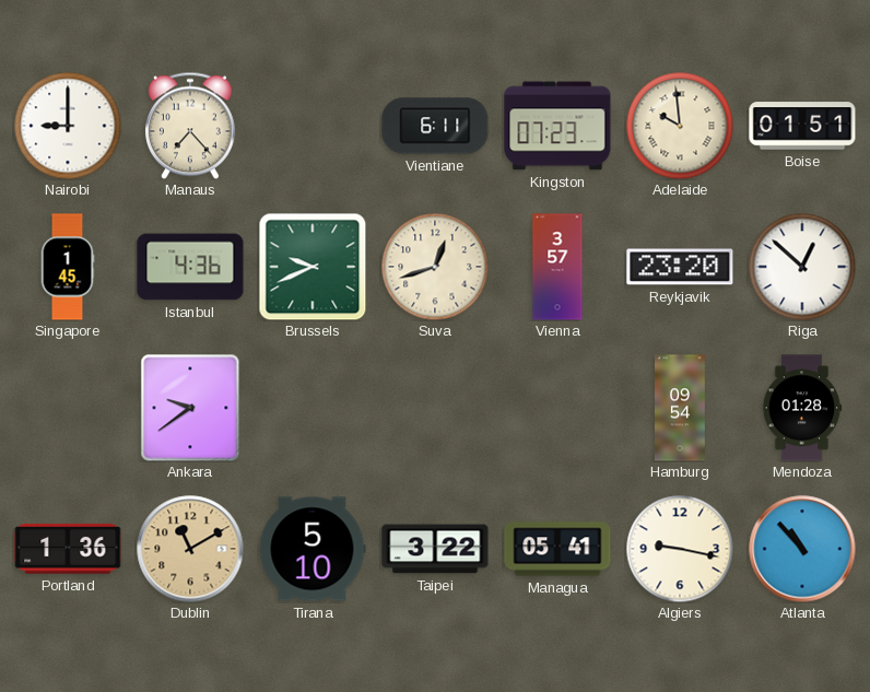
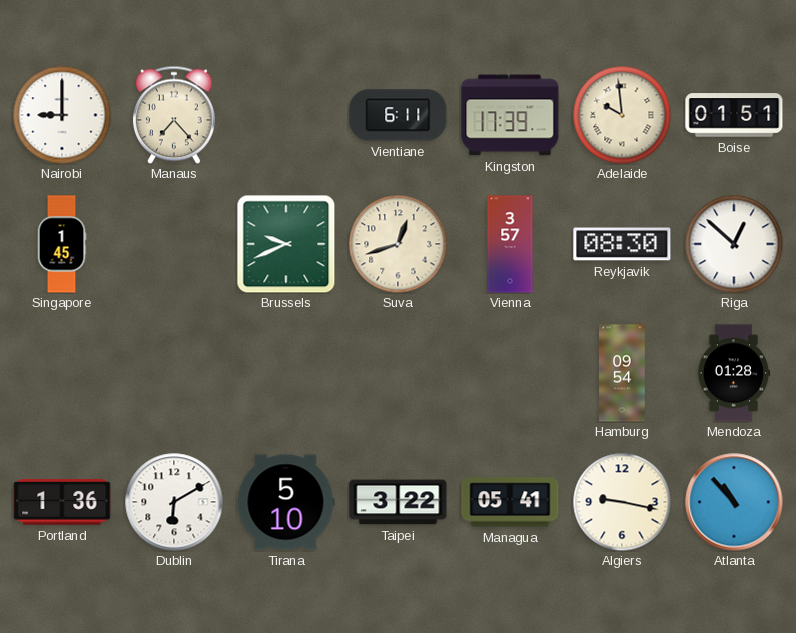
Kingston: 07:23 -> 17:39 (510, 115)
Istanbul: 4:36 -> none (190, 267)
Reykjavik: 23:20 -> 08:30 (622, 244)
Ankara: 9:39 -> none (190, 408)
Dublin: 11:10 -> 6:10 (174, 502)
Dublin dial: champagne -> white (174, 502)
